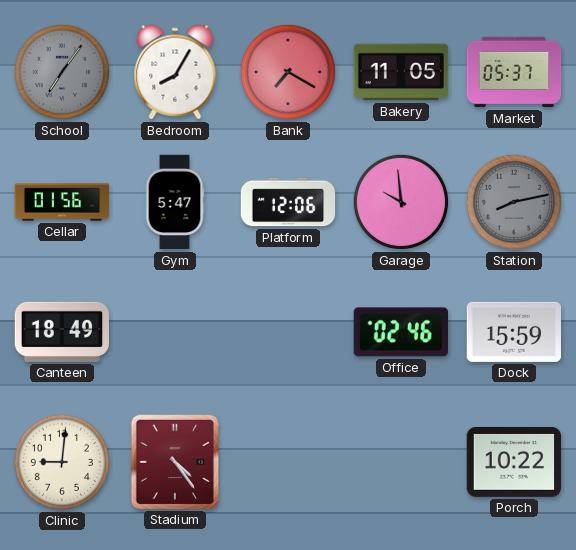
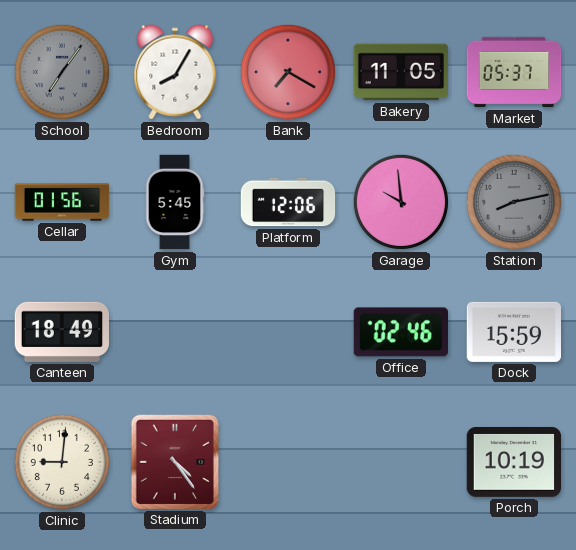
Gym: 5:47 -> 5:45 (175, 202)
Porch: 10:22 -> 10:19 (514, 462)
